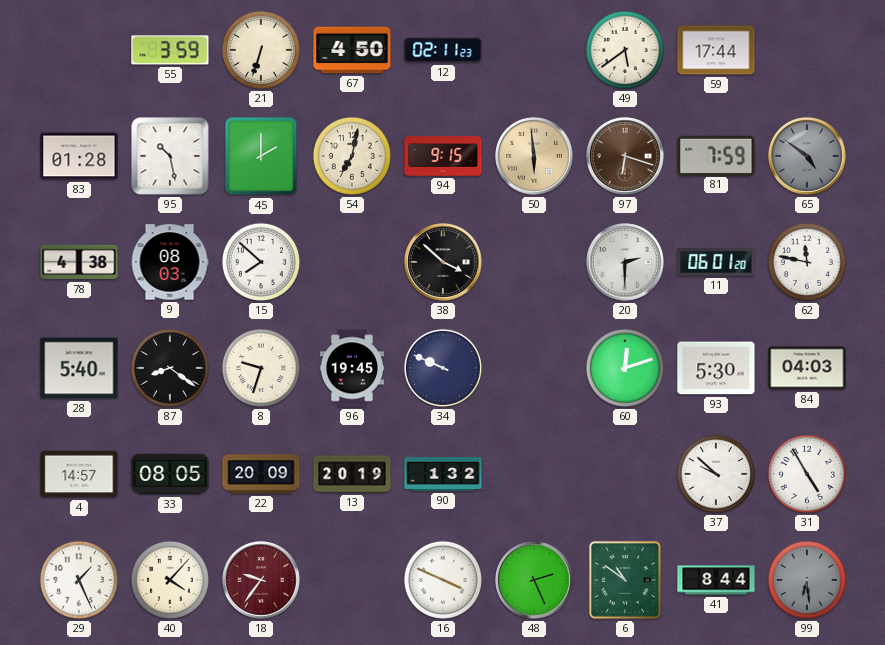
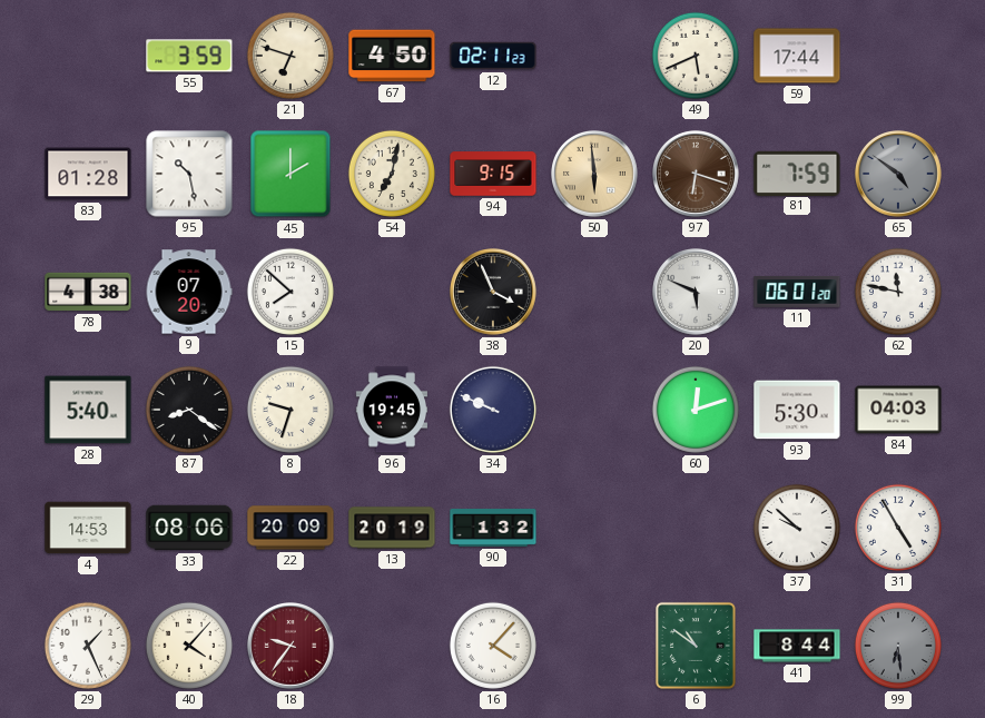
21: 6:33 -> 6:48 (290, 56)
49: 5:39 -> 5:41 (696, 56)
9: 08:03 -> 07:20 (189, 292)
38: 3:52 -> 3:56 (494, 293)
20: 2:30 -> 5:49 (697, 293)
4: 14:57 -> 14:53 (88, 528)
33: 08:05 -> 08:06 (189, 528)
16: 3:49 -> 4:07 (493, 646)
48: 2:26 -> none (535, 581)
